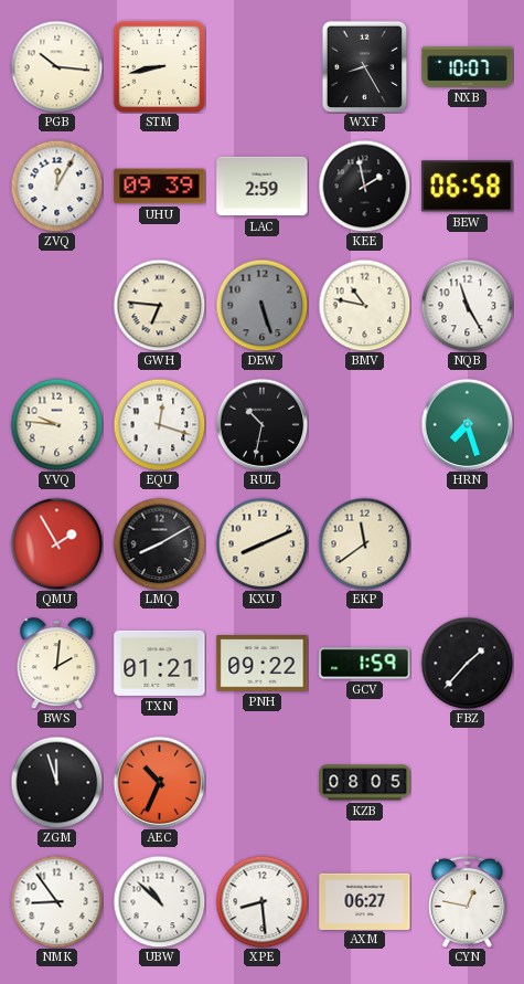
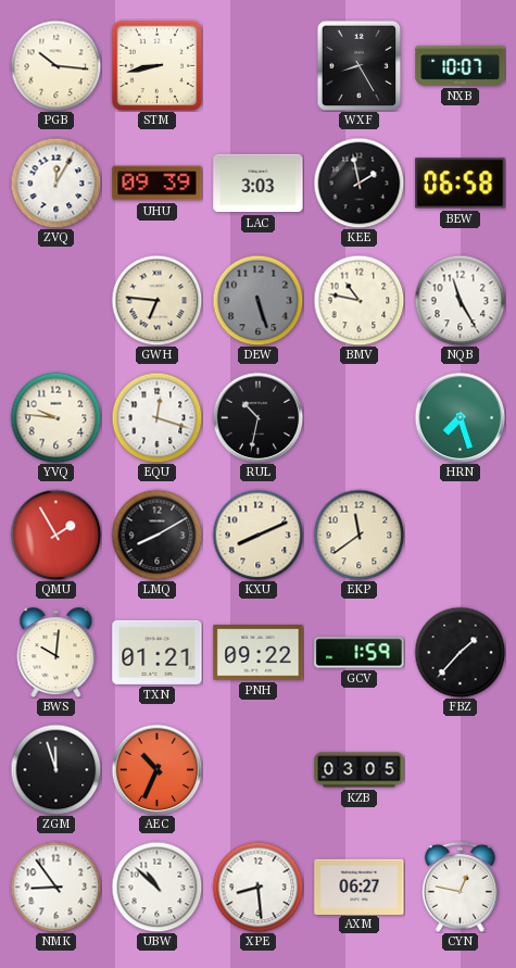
LAC: 2:59 -> 3:03 (259, 184)
BWS: 2:01 -> 10:01 (56, 653)
KZB: 08:05 -> 03:05 (360, 770)
